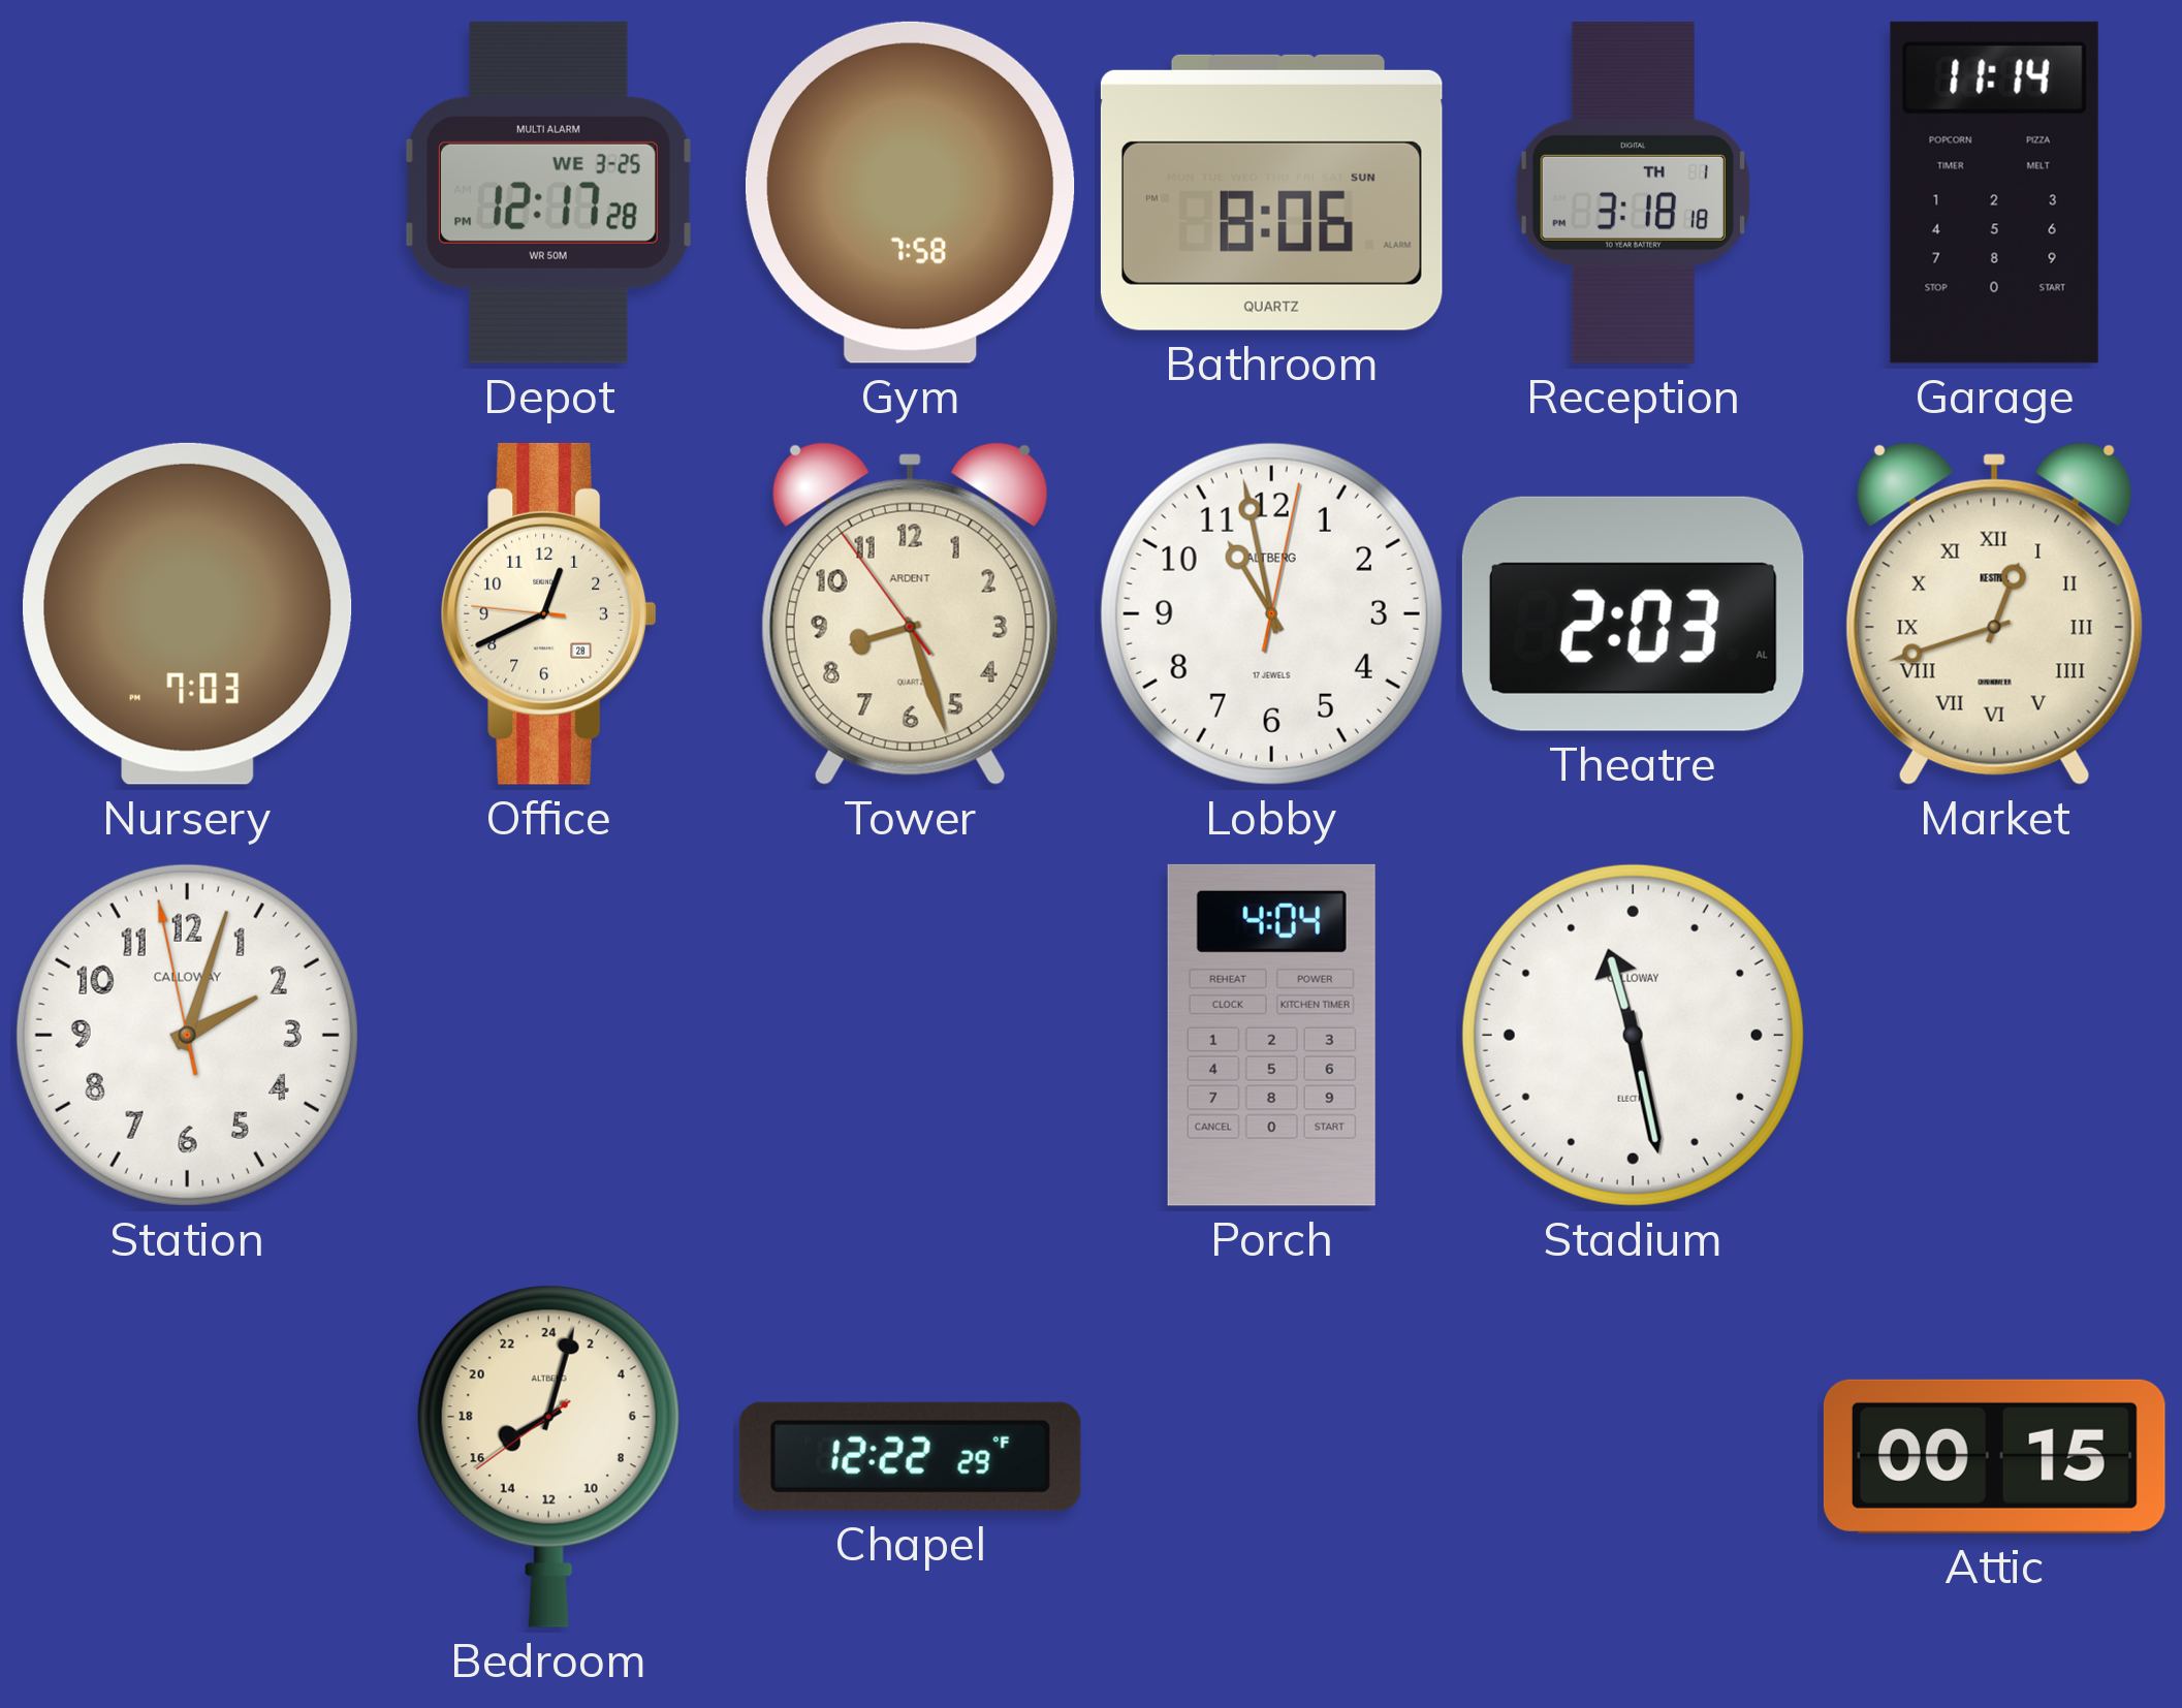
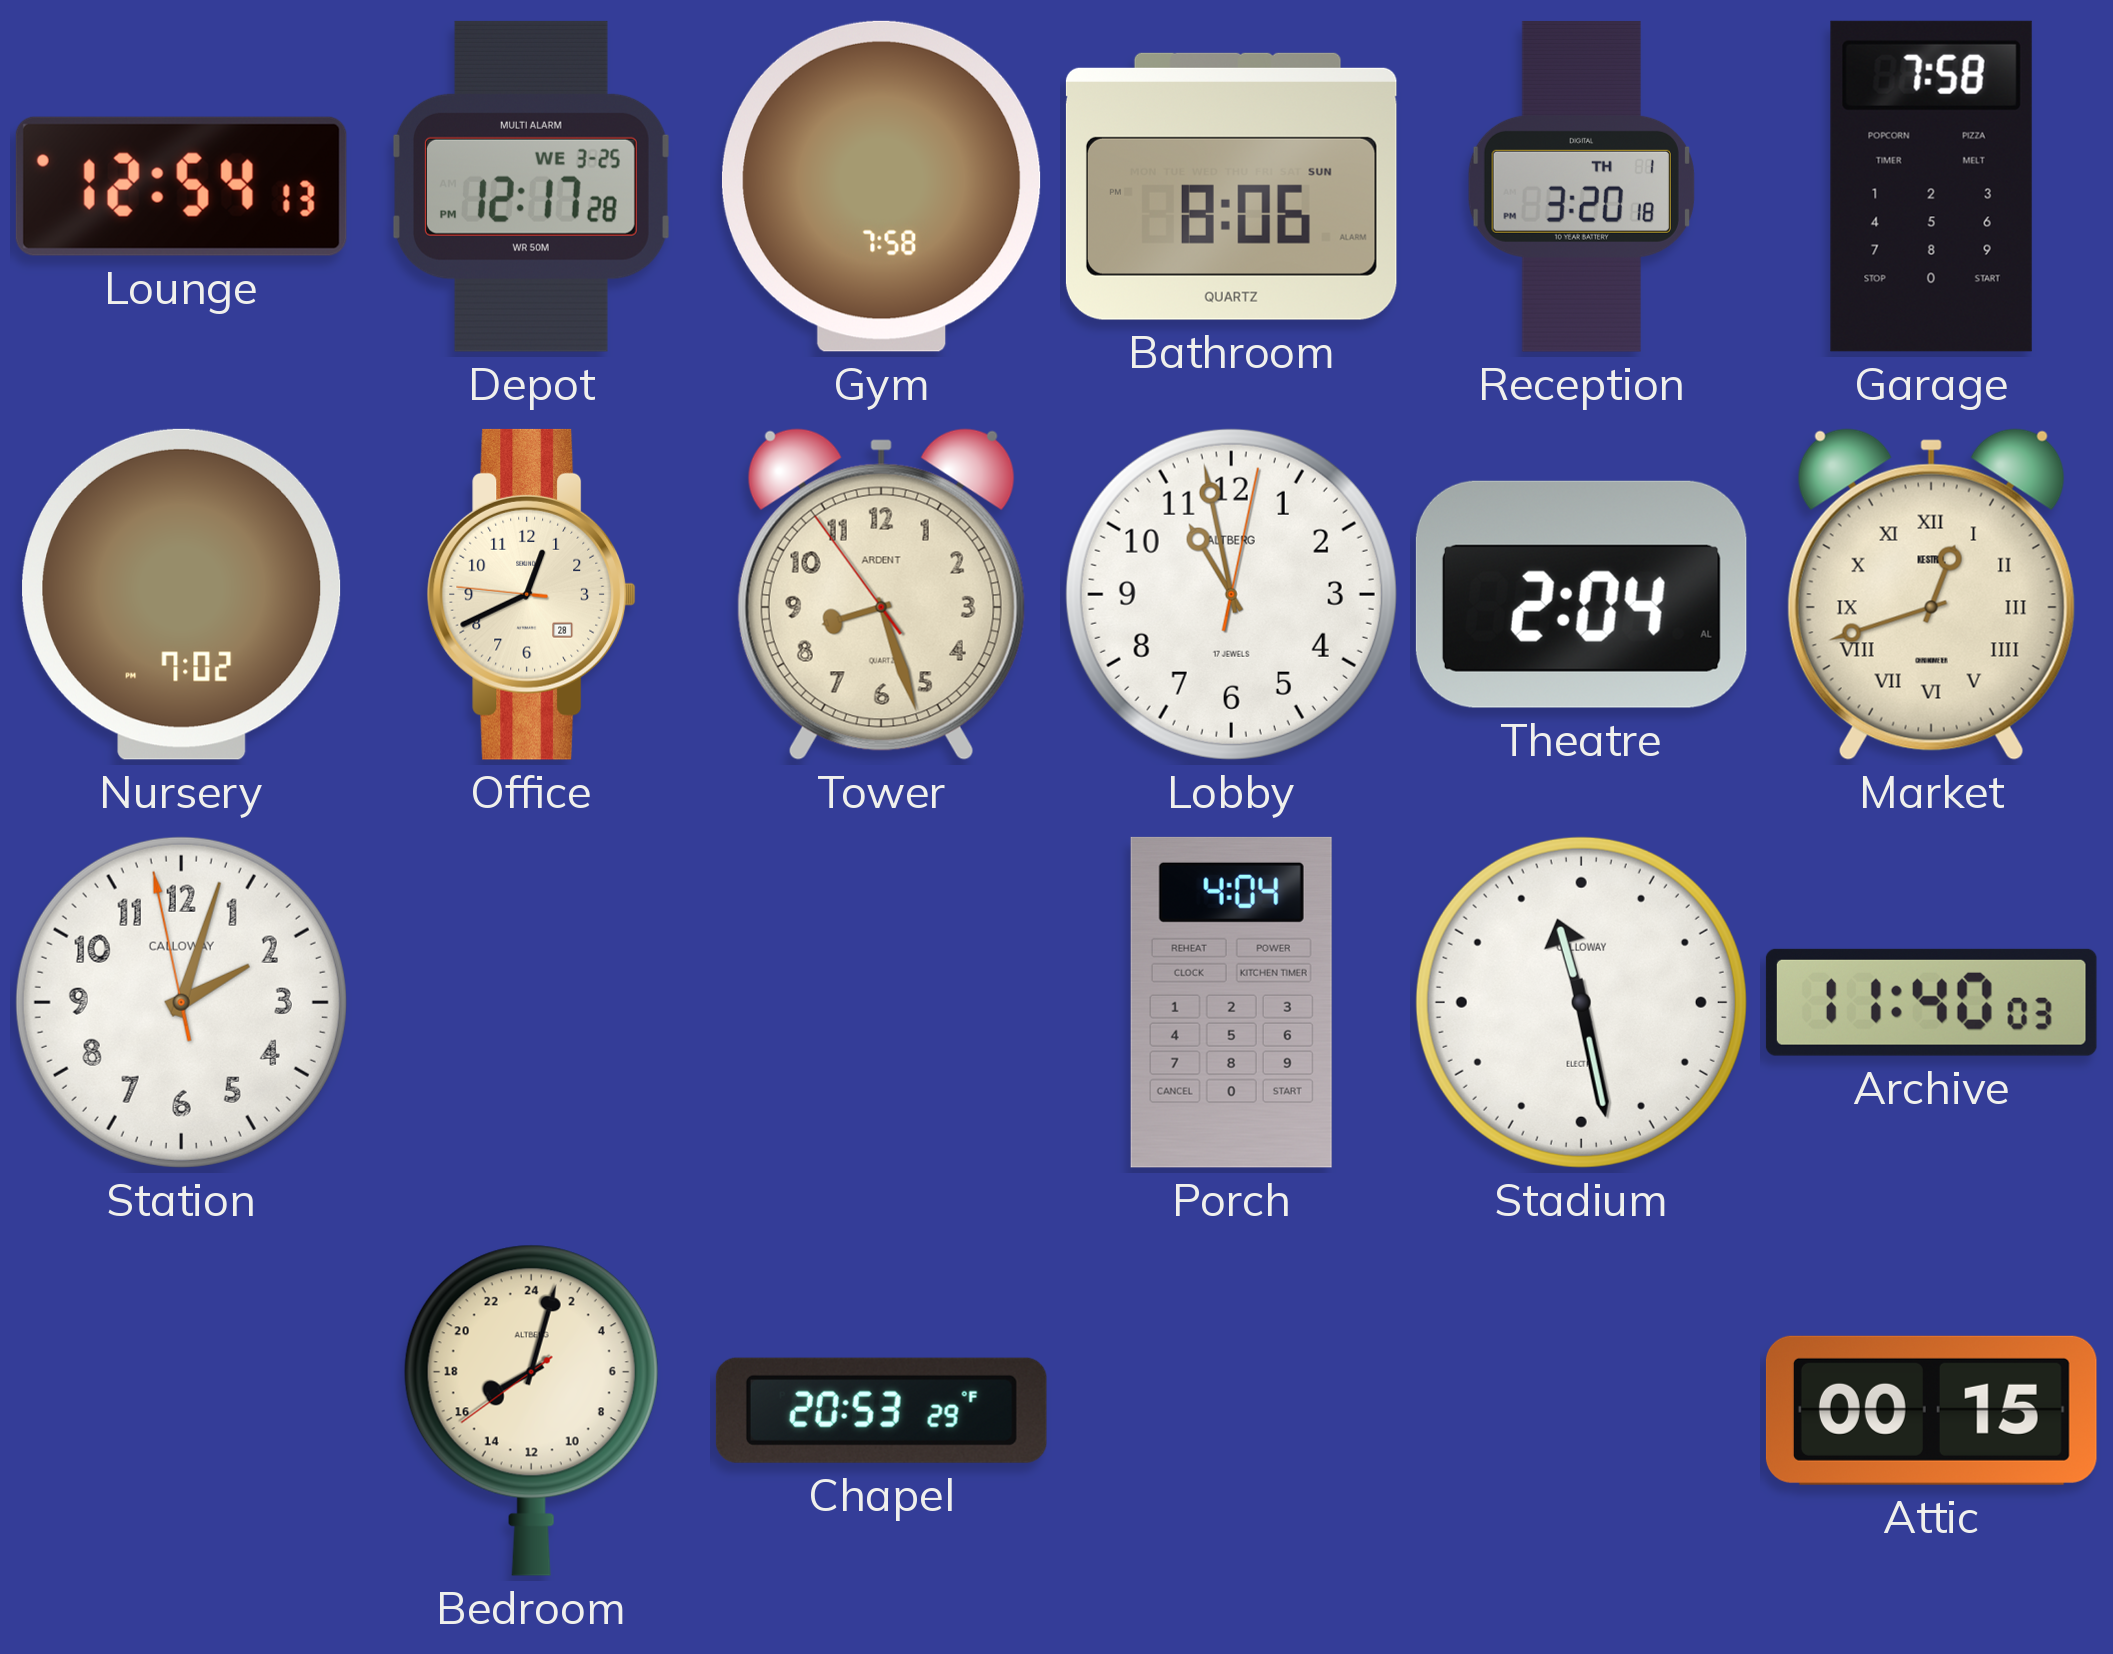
Lounge: none -> 12:54 (181, 186)
Reception: 3:18 -> 3:20 (1581, 186)
Garage: 11:14 -> 7:58 (1931, 186)
Nursery: 7:03 -> 7:02 (182, 594)
Theatre: 2:03 -> 2:04 (1581, 594)
Archive: none -> 11:40 (1931, 1002)
Chapel: 12:22 -> 20:53 (881, 1410)
